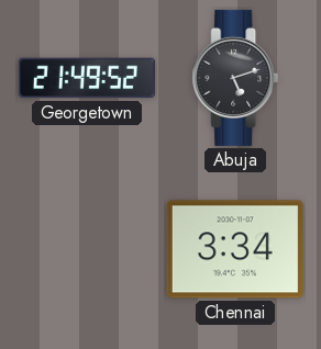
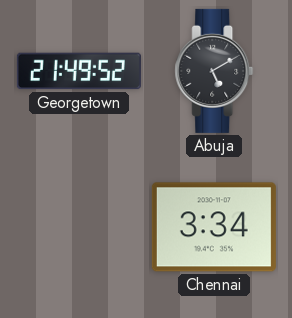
Abuja: 5:12 -> 5:10 (214, 71)
